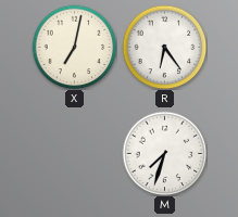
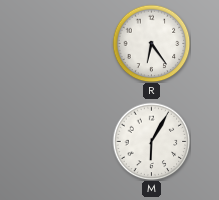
X: 7:02 -> none (74, 47)
M: 7:33 -> 6:05 (151, 141)
